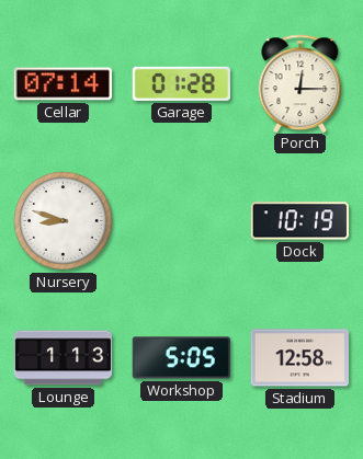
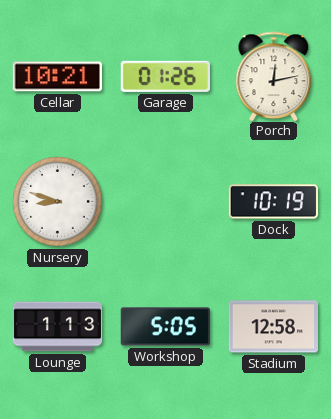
Cellar: 07:14 -> 10:21 (57, 77)
Garage: 01:28 -> 01:26 (165, 76)
Porch: 12:15 -> 12:13 (274, 76)
